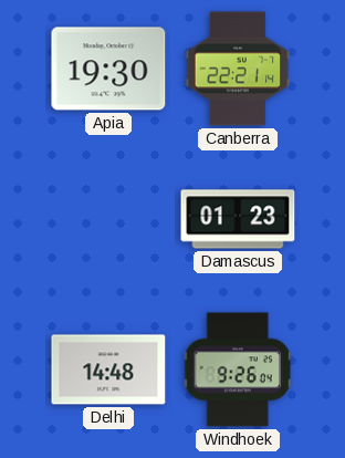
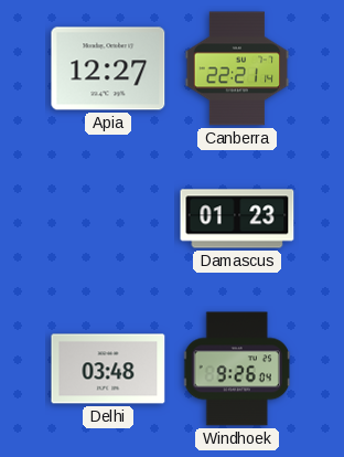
Apia: 19:30 -> 12:27 (108, 68)
Delhi: 14:48 -> 03:48 (108, 369)
